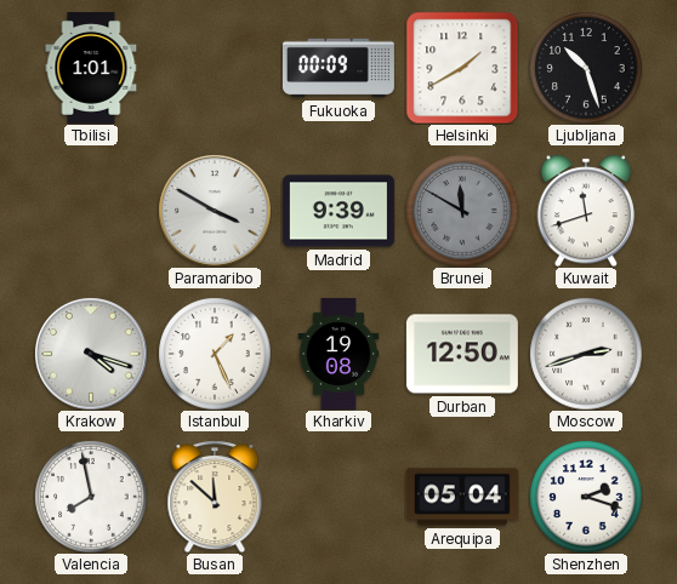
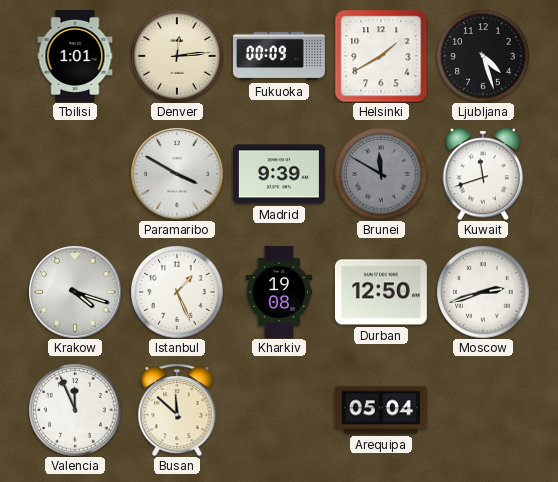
Denver: none -> 12:14 (177, 56)
Ljubljana: 10:27 -> 4:27 (483, 56)
Valencia: 7:58 -> 11:56 (75, 410)
Shenzhen: 2:18 -> none (586, 497)
